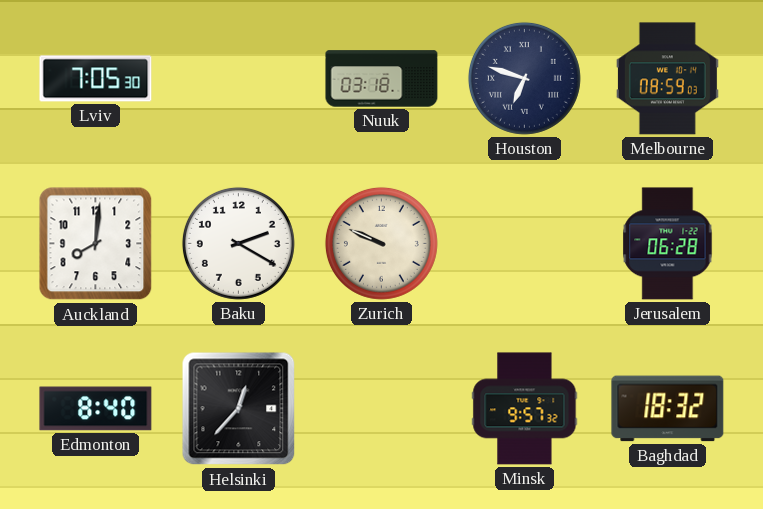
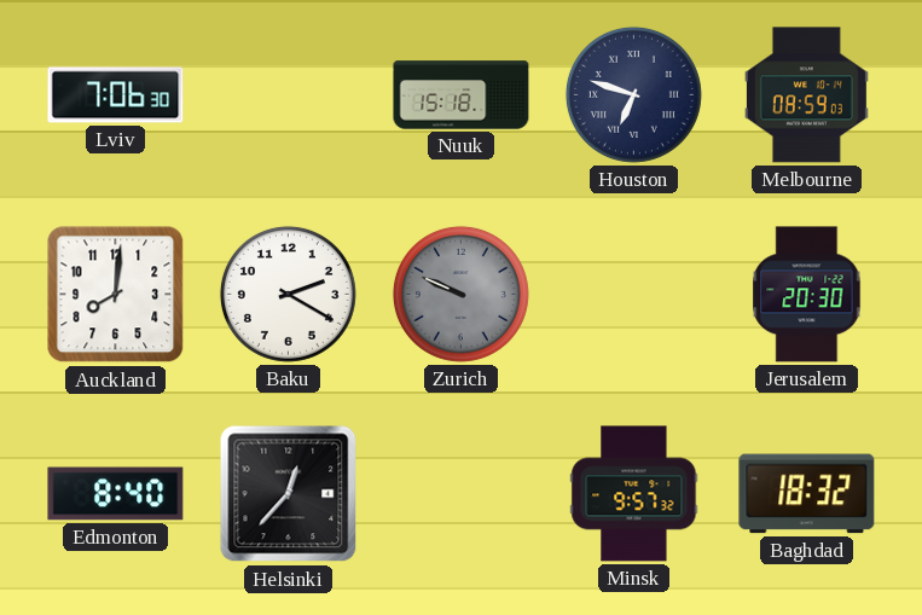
Lviv: 7:05 -> 7:06 (116, 95)
Nuuk: 03:18 -> 15:18 (462, 95)
Zurich dial: cream -> grey (460, 294)
Jerusalem: 06:28 -> 20:30 (807, 295)
